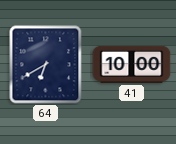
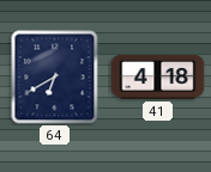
41: 10:00 -> 4:18 (158, 76)
